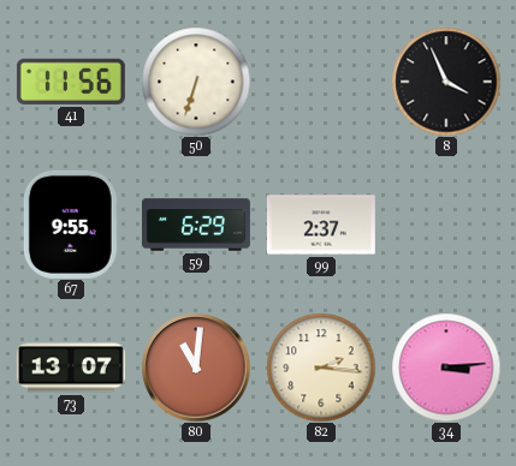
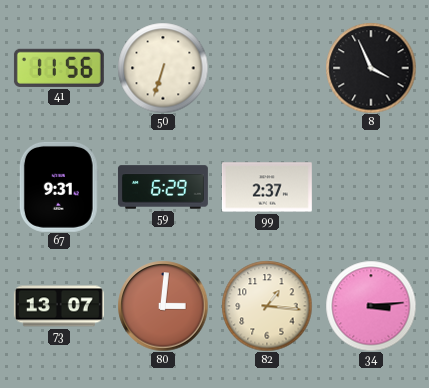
67: 9:55 -> 9:31 (59, 187)
80: 11:01 -> 3:01 (163, 306)
82: 2:16 -> 1:16 (267, 306)
